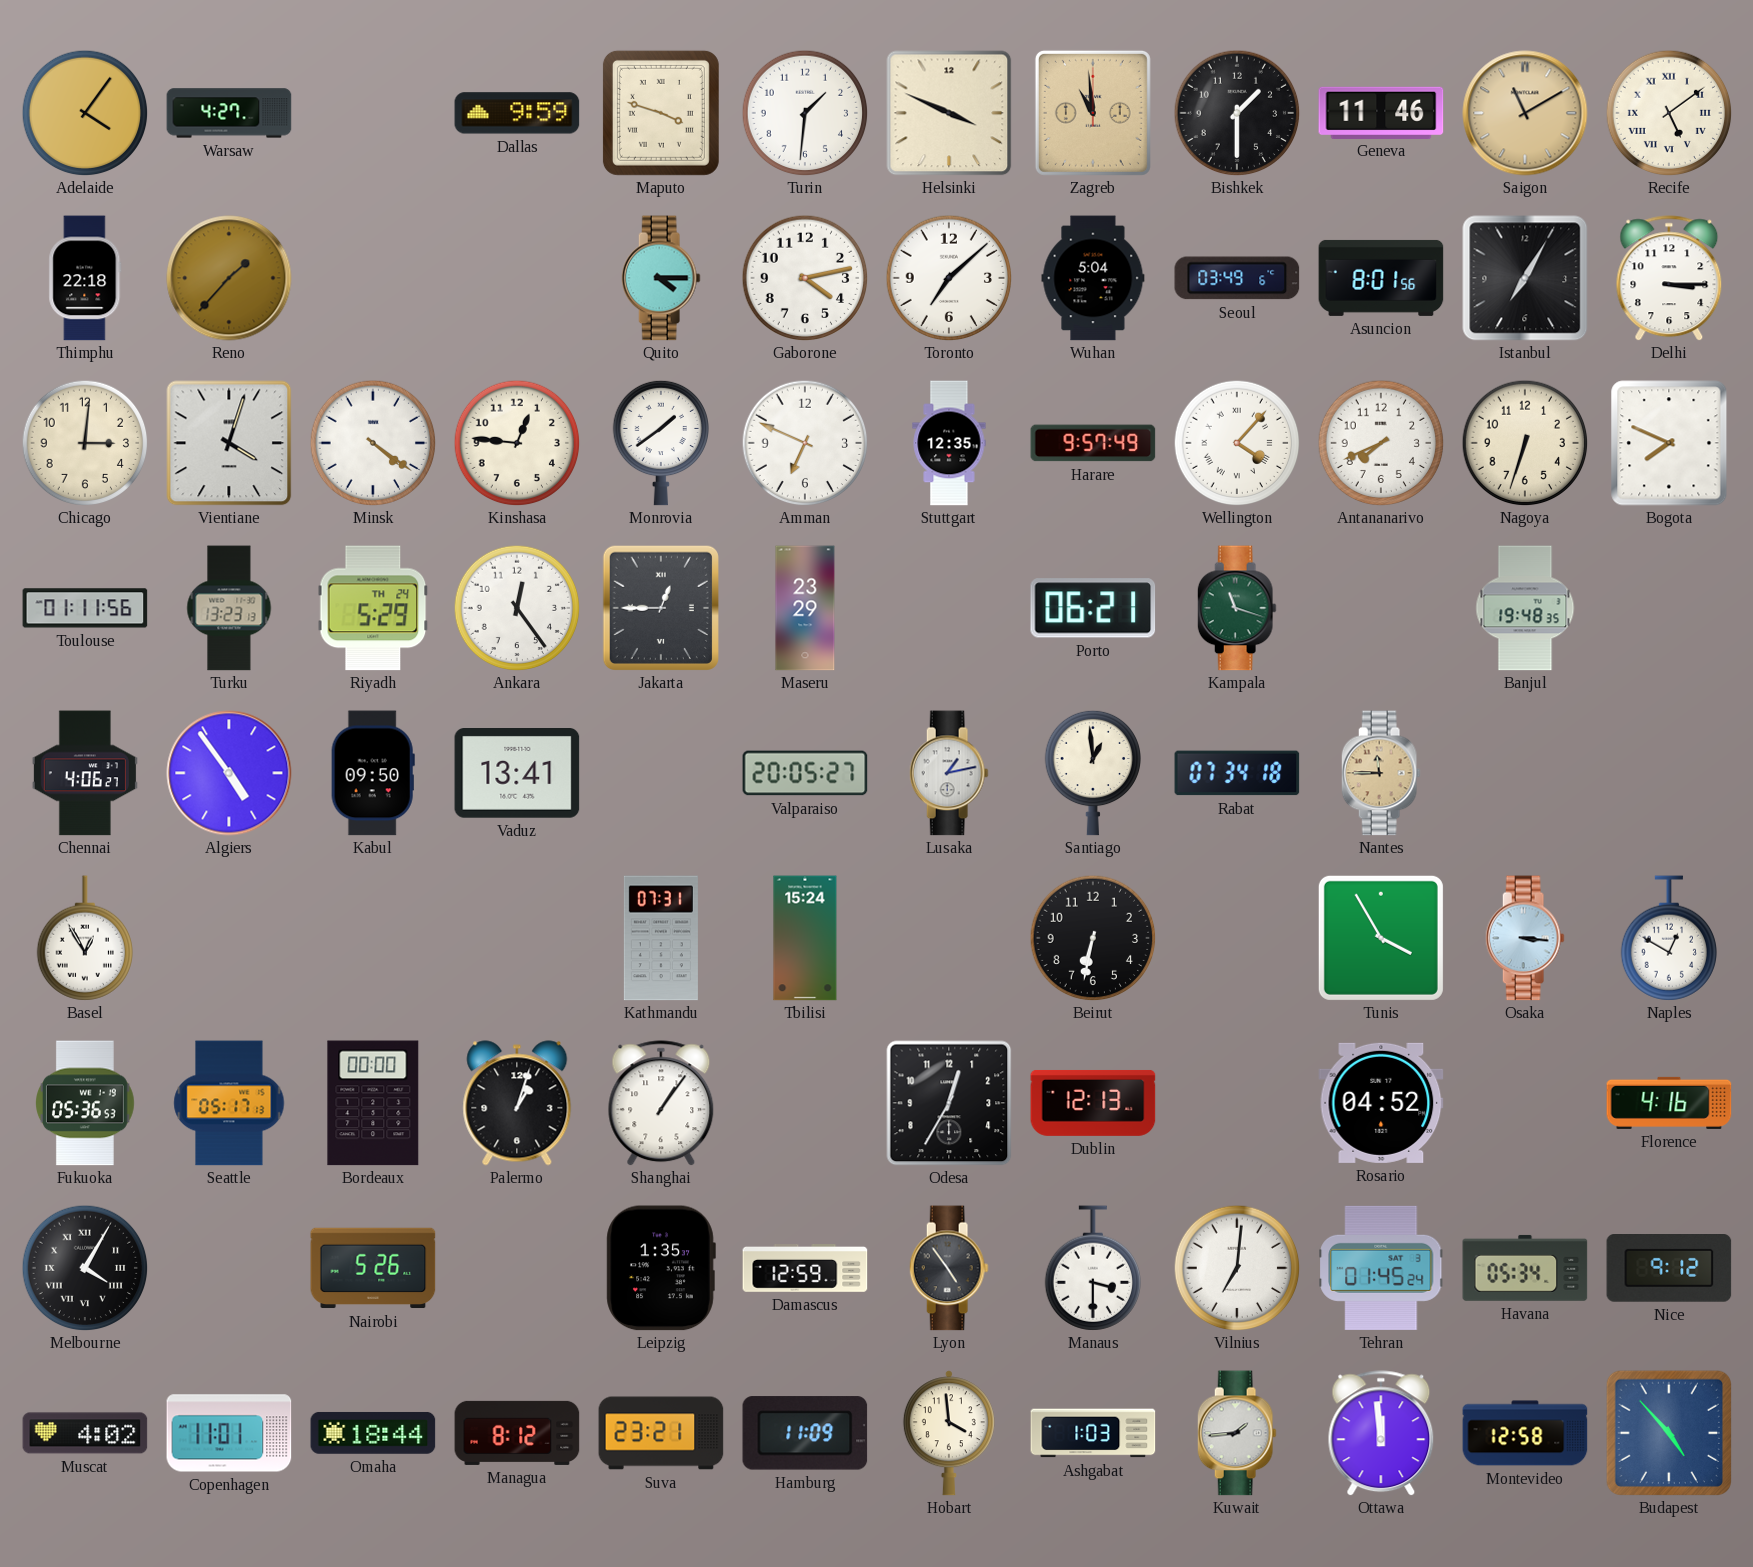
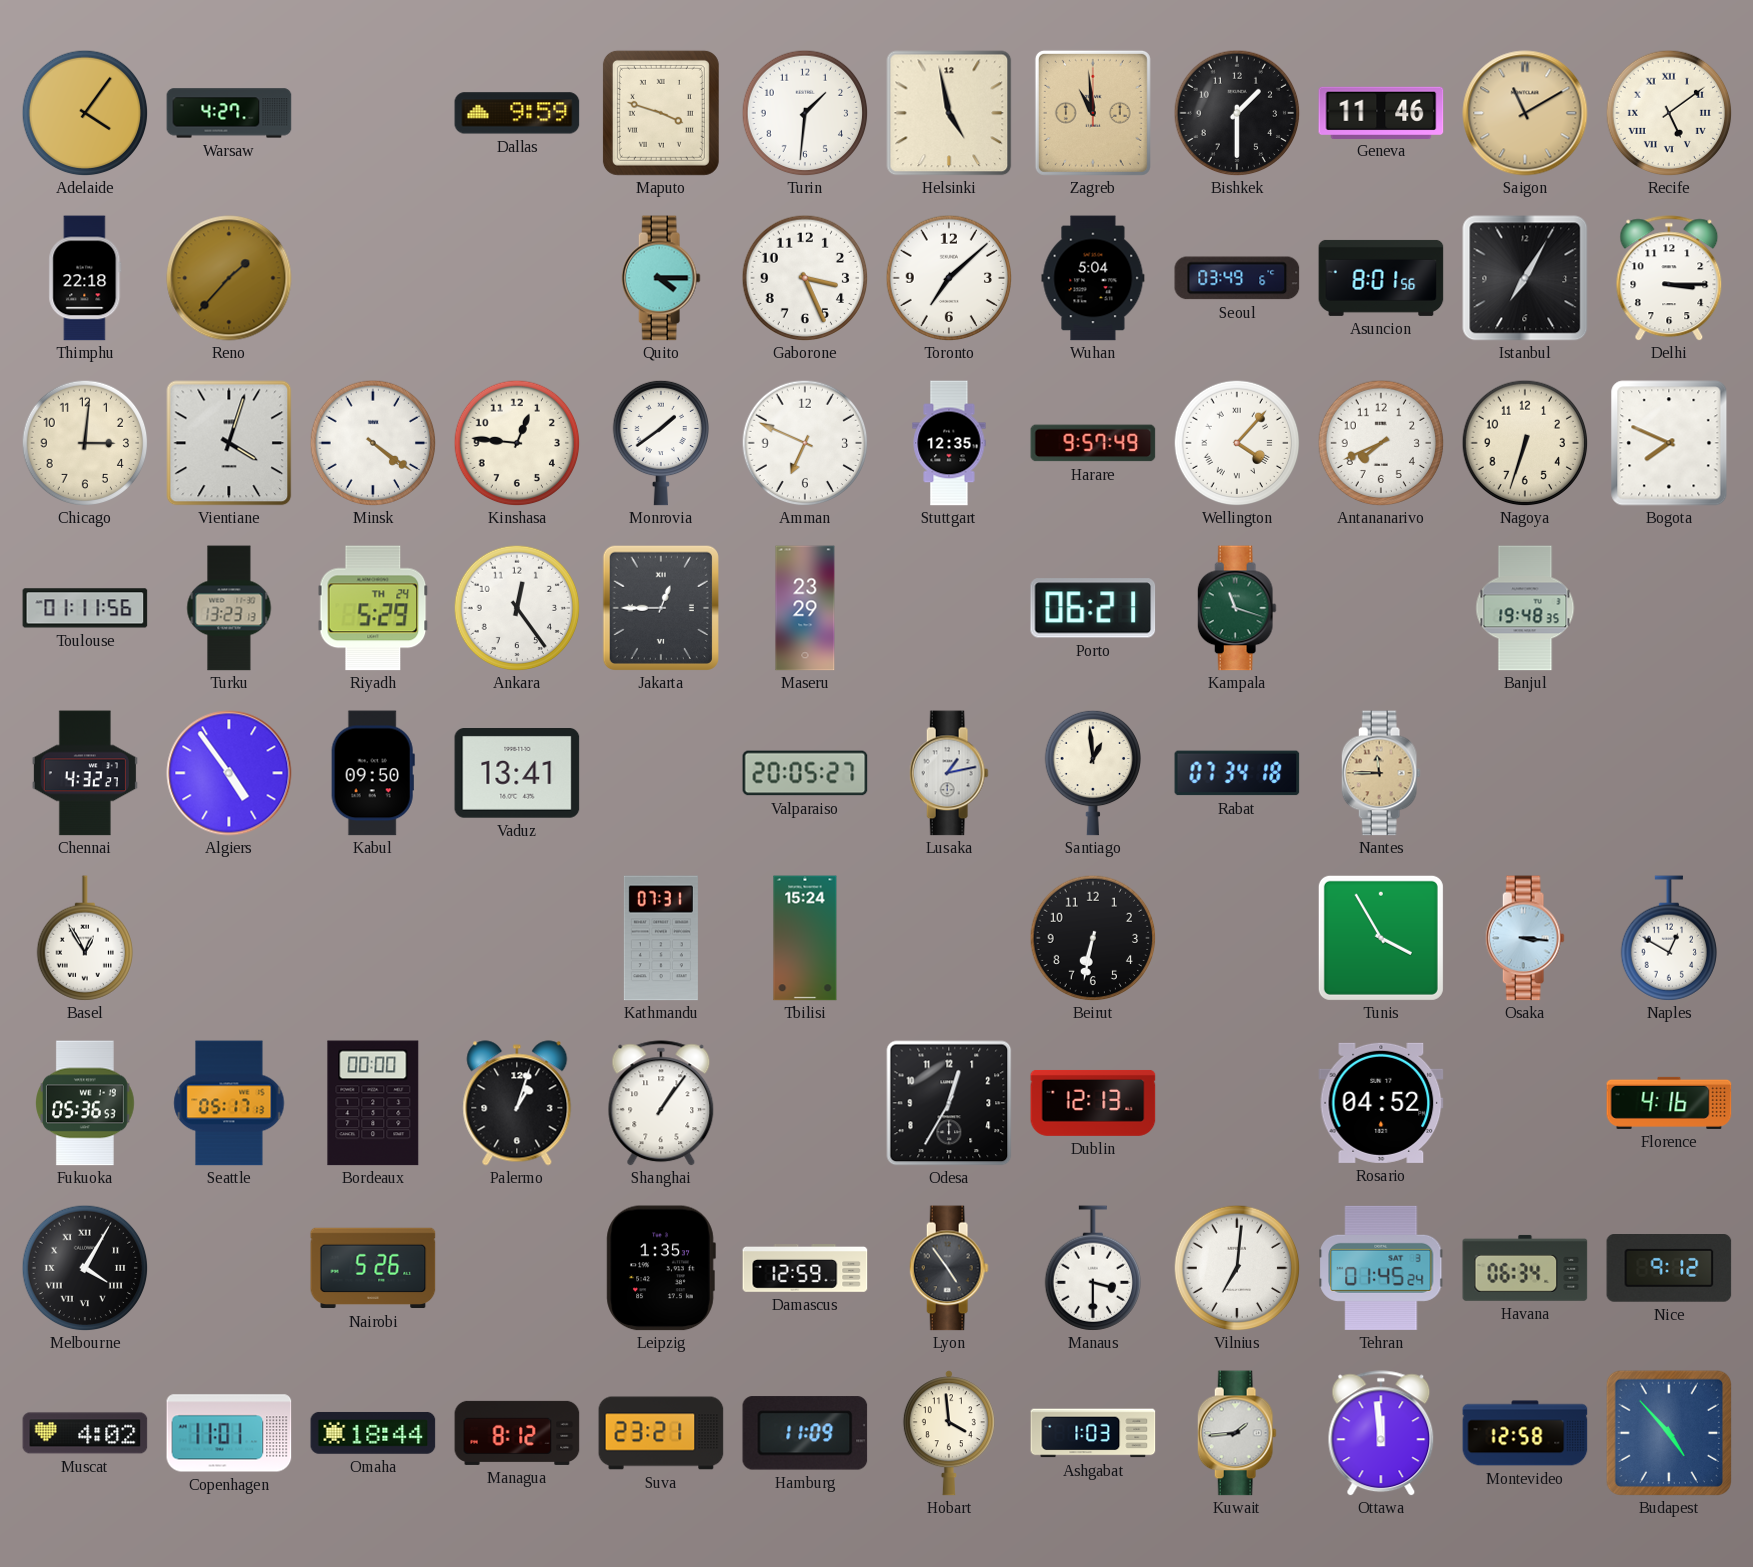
Helsinki: 3:49 -> 4:58 (949, 113)
Gaborone: 4:13 -> 3:26 (805, 278)
Chennai: 4:06 -> 4:32 (85, 773)
Havana: 05:34 -> 06:34 (1525, 1268)
